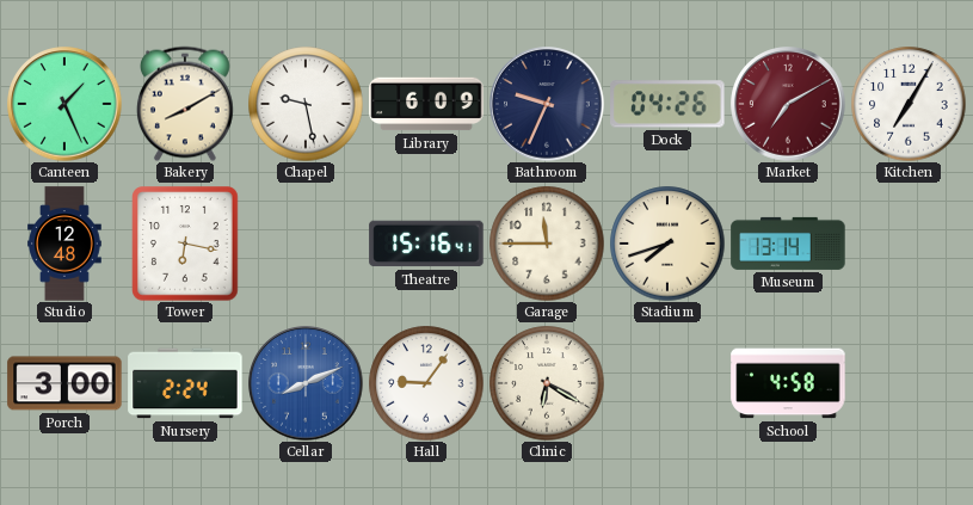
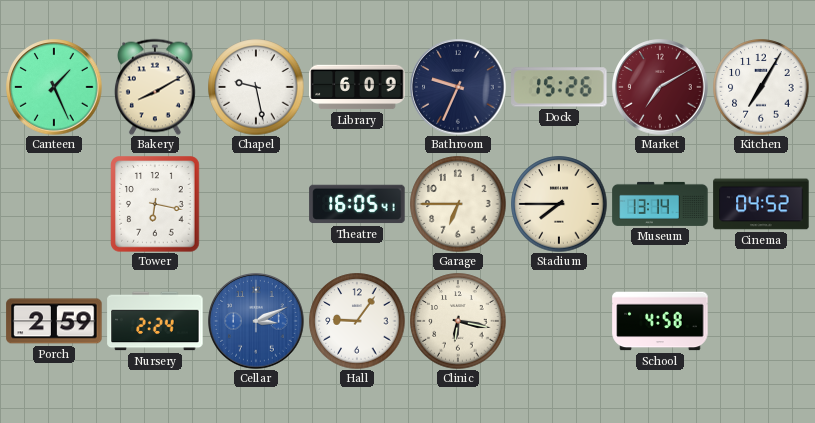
Dock: 04:26 -> 15:26 (559, 87)
Studio: 12:48 -> none (66, 244)
Theatre: 15:16 -> 16:05 (357, 204)
Garage: 11:45 -> 6:45 (458, 204)
Stadium: 7:42 -> 7:45 (559, 204)
Cinema: none -> 04:52 (761, 204)
Porch: 3:00 -> 2:59 (54, 321)
Cellar: 8:11 -> 3:11 (256, 321)
Clinic: 6:20 -> 6:17 (458, 321)
